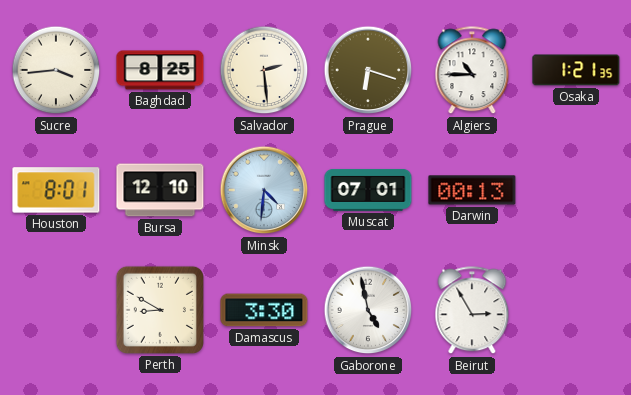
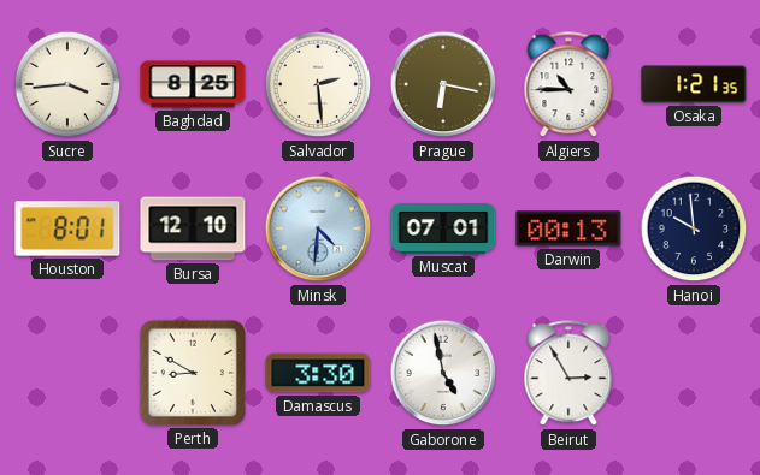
Prague: 6:18 -> 6:17 (443, 84)
Hanoi: none -> 9:59 (694, 228)
